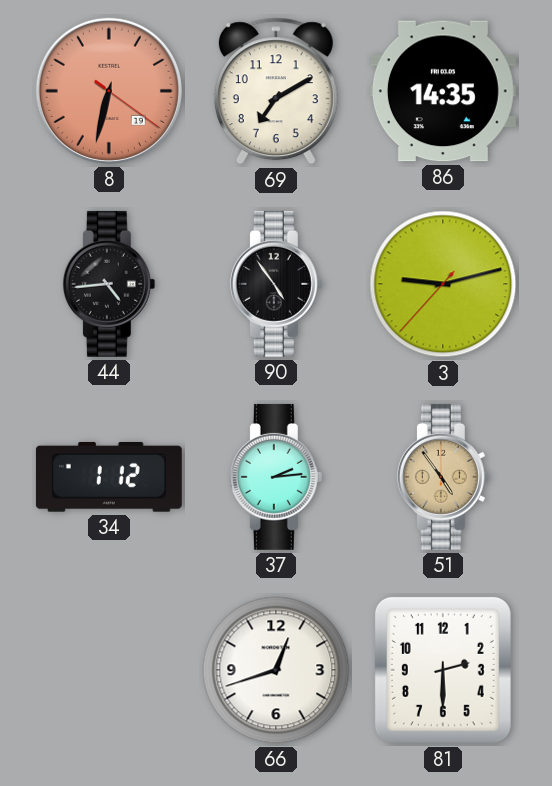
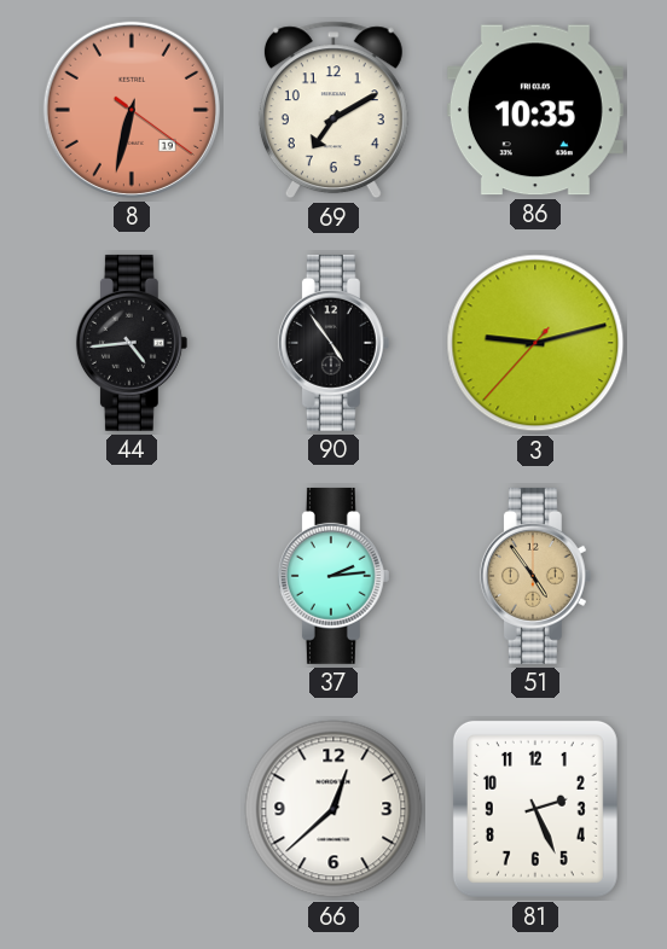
86: 14:35 -> 10:35 (535, 110)
34: 1:12 -> none (109, 477)
66: 12:42 -> 12:38 (333, 809)
81: 2:30 -> 2:26 (535, 809)
